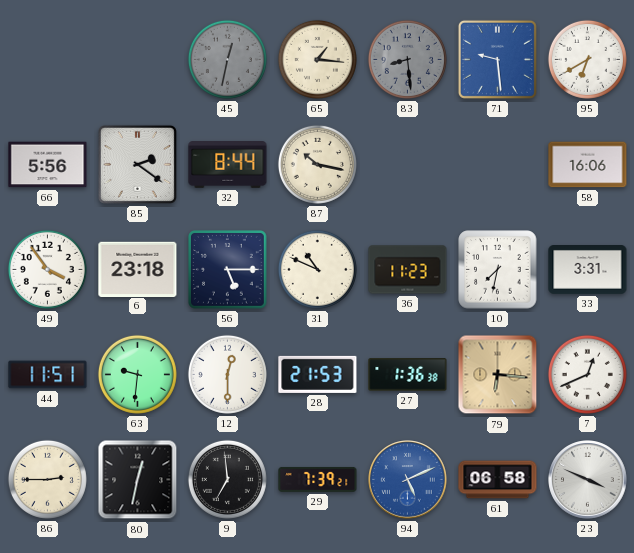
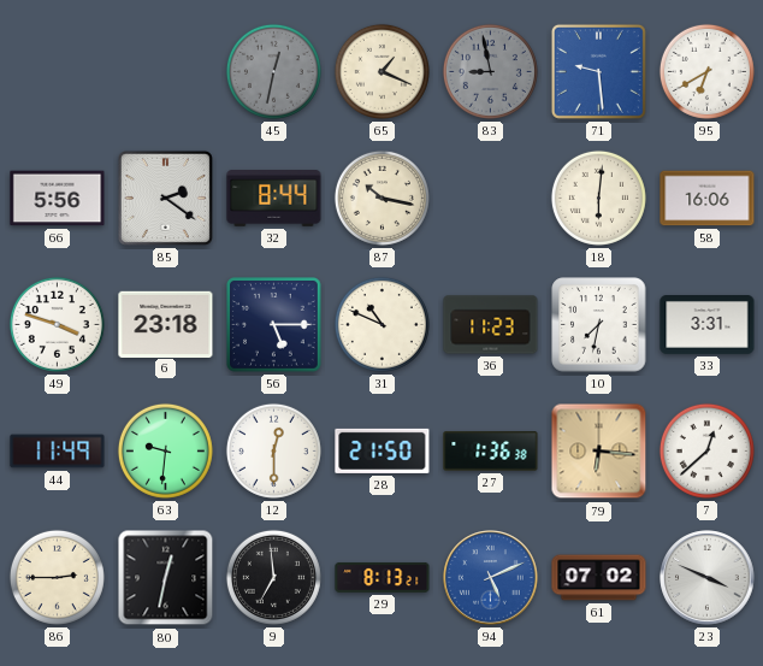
65: 1:16 -> 1:19 (381, 71)
83: 8:29 -> 8:58 (490, 71)
18: none -> 6:01 (598, 198)
49: 3:54 -> 3:48 (57, 324)
44: 11:51 -> 11:49 (58, 452)
28: 21:53 -> 21:50 (383, 450)
7: 12:41 -> 12:38 (706, 450)
29: 7:39 -> 8:13 (383, 577)
61: 06:58 -> 07:02 (599, 578)
